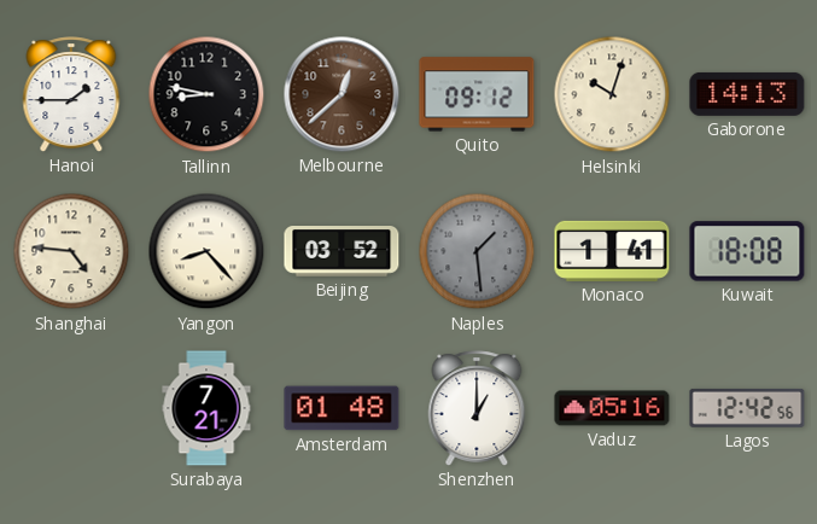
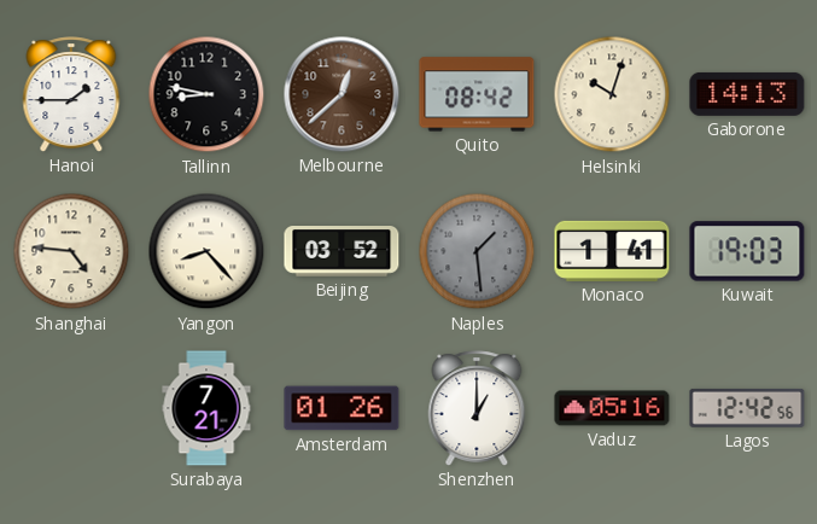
Quito: 09:12 -> 08:42 (477, 94)
Kuwait: 18:08 -> 19:03 (747, 251)
Amsterdam: 01:48 -> 01:26 (342, 408)
